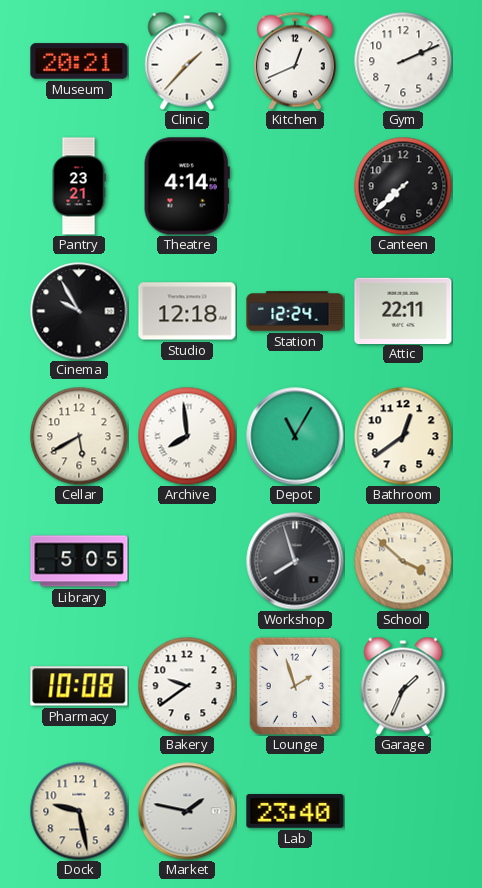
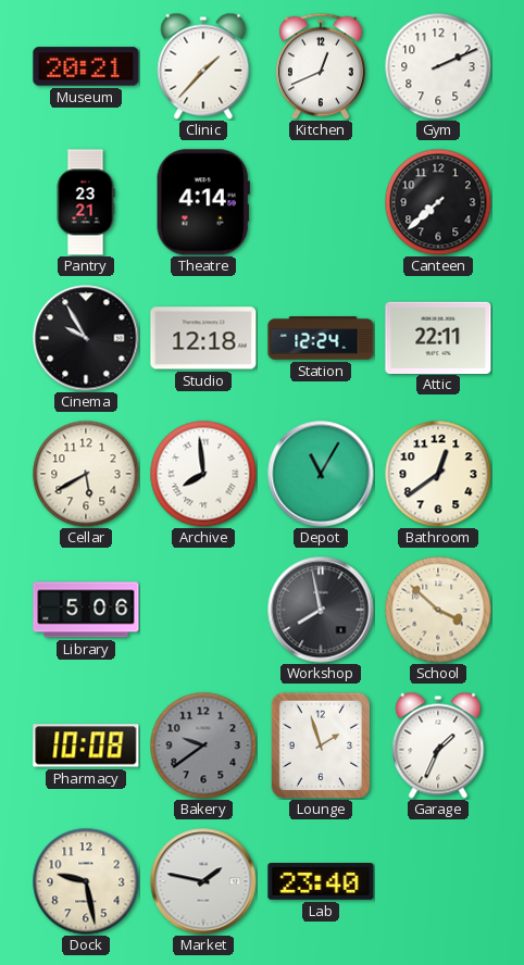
Library: 5:05 -> 5:06 (86, 610)
Workshop: 7:57 -> 7:58 (321, 610)
Bakery dial: white -> grey (203, 745)
